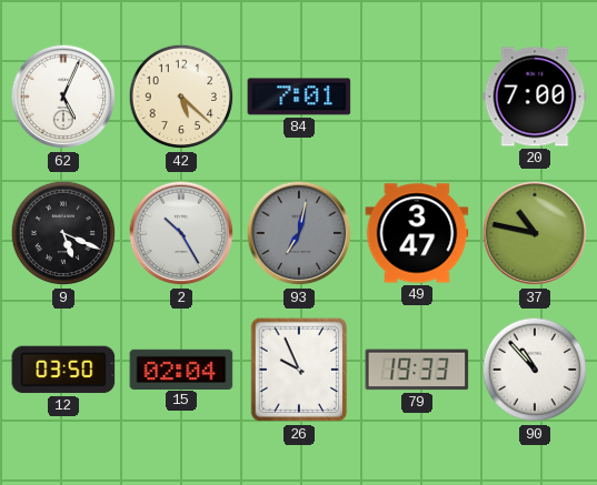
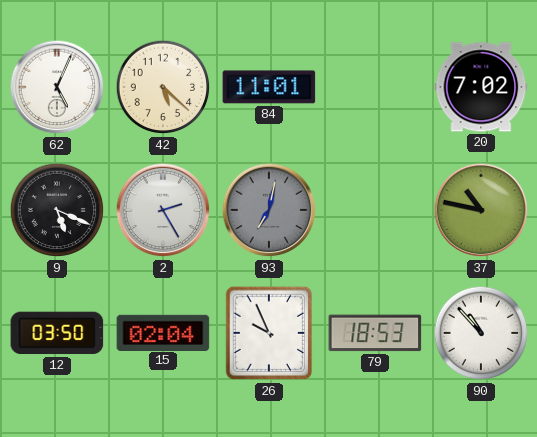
84: 7:01 -> 11:01 (269, 87)
20: 7:00 -> 7:02 (481, 87)
2: 10:25 -> 2:25 (163, 210)
49: 3:47 -> none (417, 233)
79: 19:33 -> 18:53 (375, 333)
